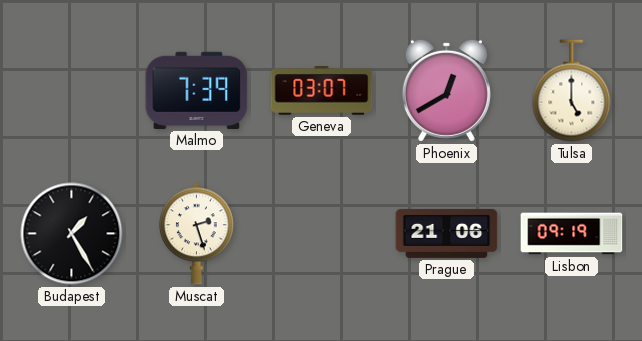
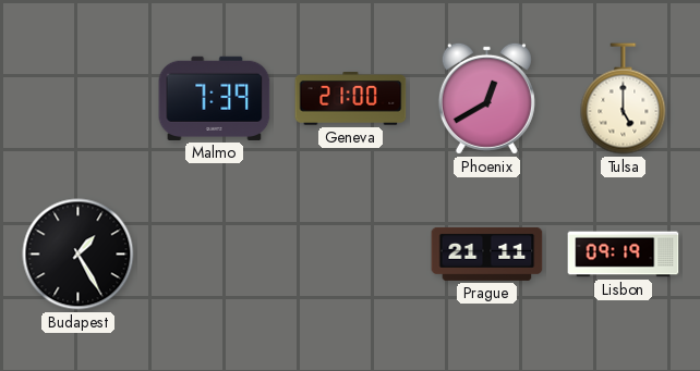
Geneva: 03:07 -> 21:00 (351, 99)
Muscat: 2:27 -> none (197, 234)
Prague: 21:06 -> 21:11 (487, 253)
